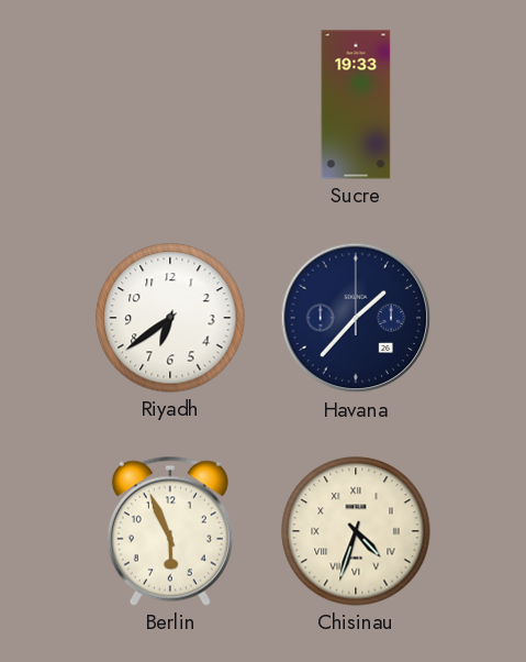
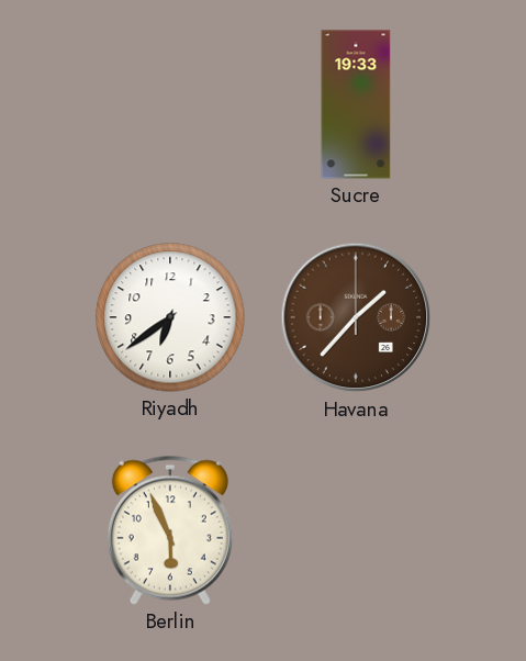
Havana dial: navy -> brown (356, 317)
Chisinau: 4:33 -> none (356, 531)
